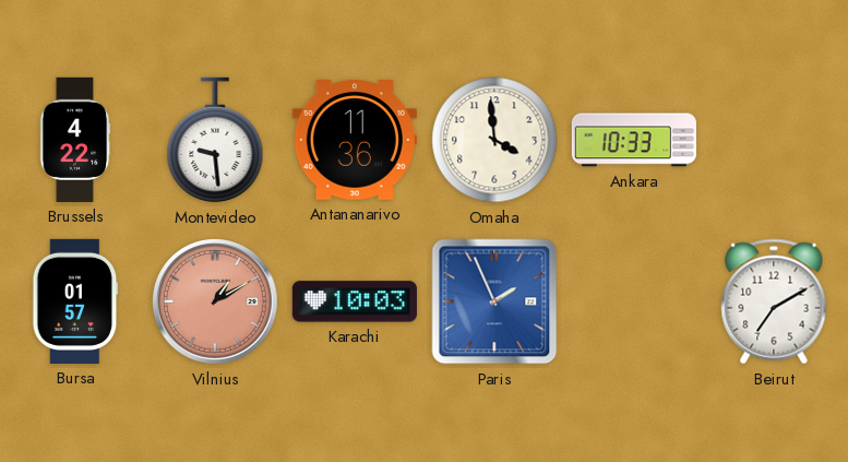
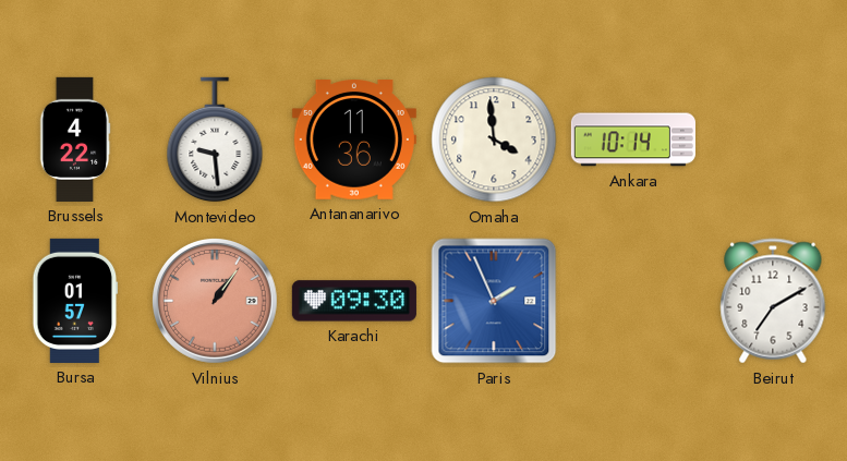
Ankara: 10:33 -> 10:14 (633, 139)
Vilnius: 1:10 -> 1:06 (215, 301)
Karachi: 10:03 -> 09:30 (354, 301)
